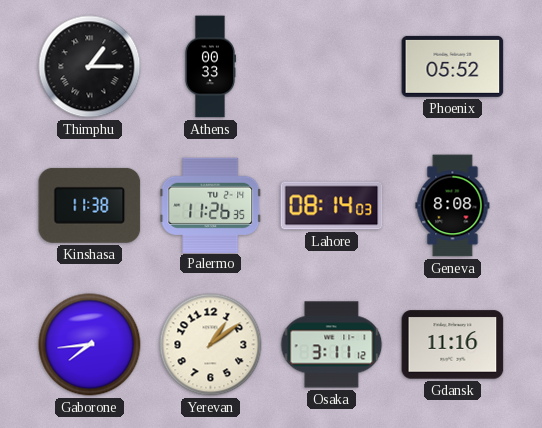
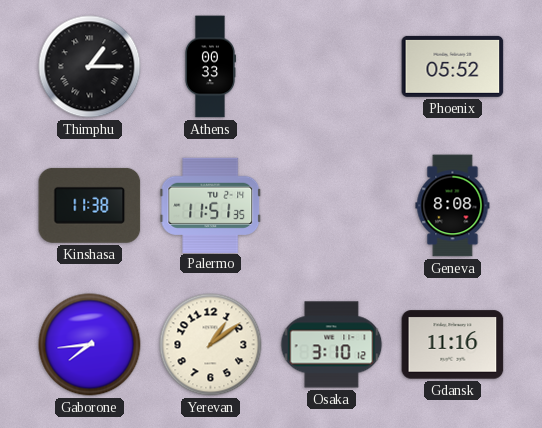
Palermo: 11:26 -> 11:51 (211, 205)
Lahore: 08:14 -> none (332, 206)
Osaka: 3:11 -> 3:10 (332, 345)
